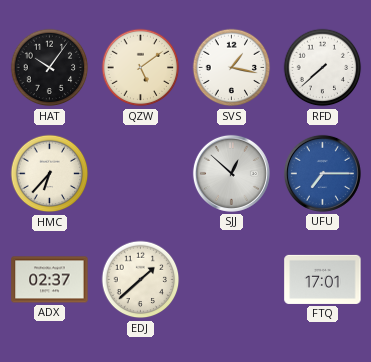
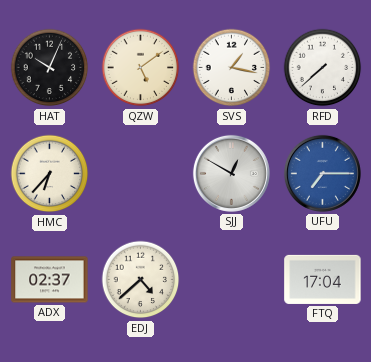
HAT: 10:06 -> 10:04 (50, 68)
SJJ: 12:52 -> 12:50 (231, 173)
EDJ: 1:38 -> 4:38 (141, 280)
FTQ: 17:01 -> 17:04 (323, 279)
